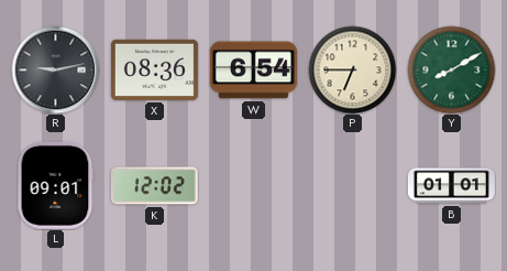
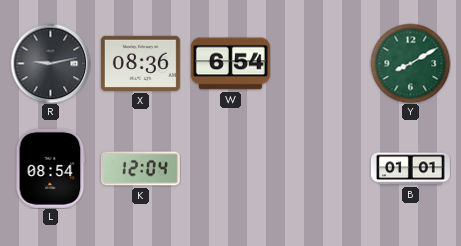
P: 6:45 -> none (352, 69)
L: 09:01 -> 08:54 (50, 168)
K: 12:02 -> 12:04 (140, 169)
